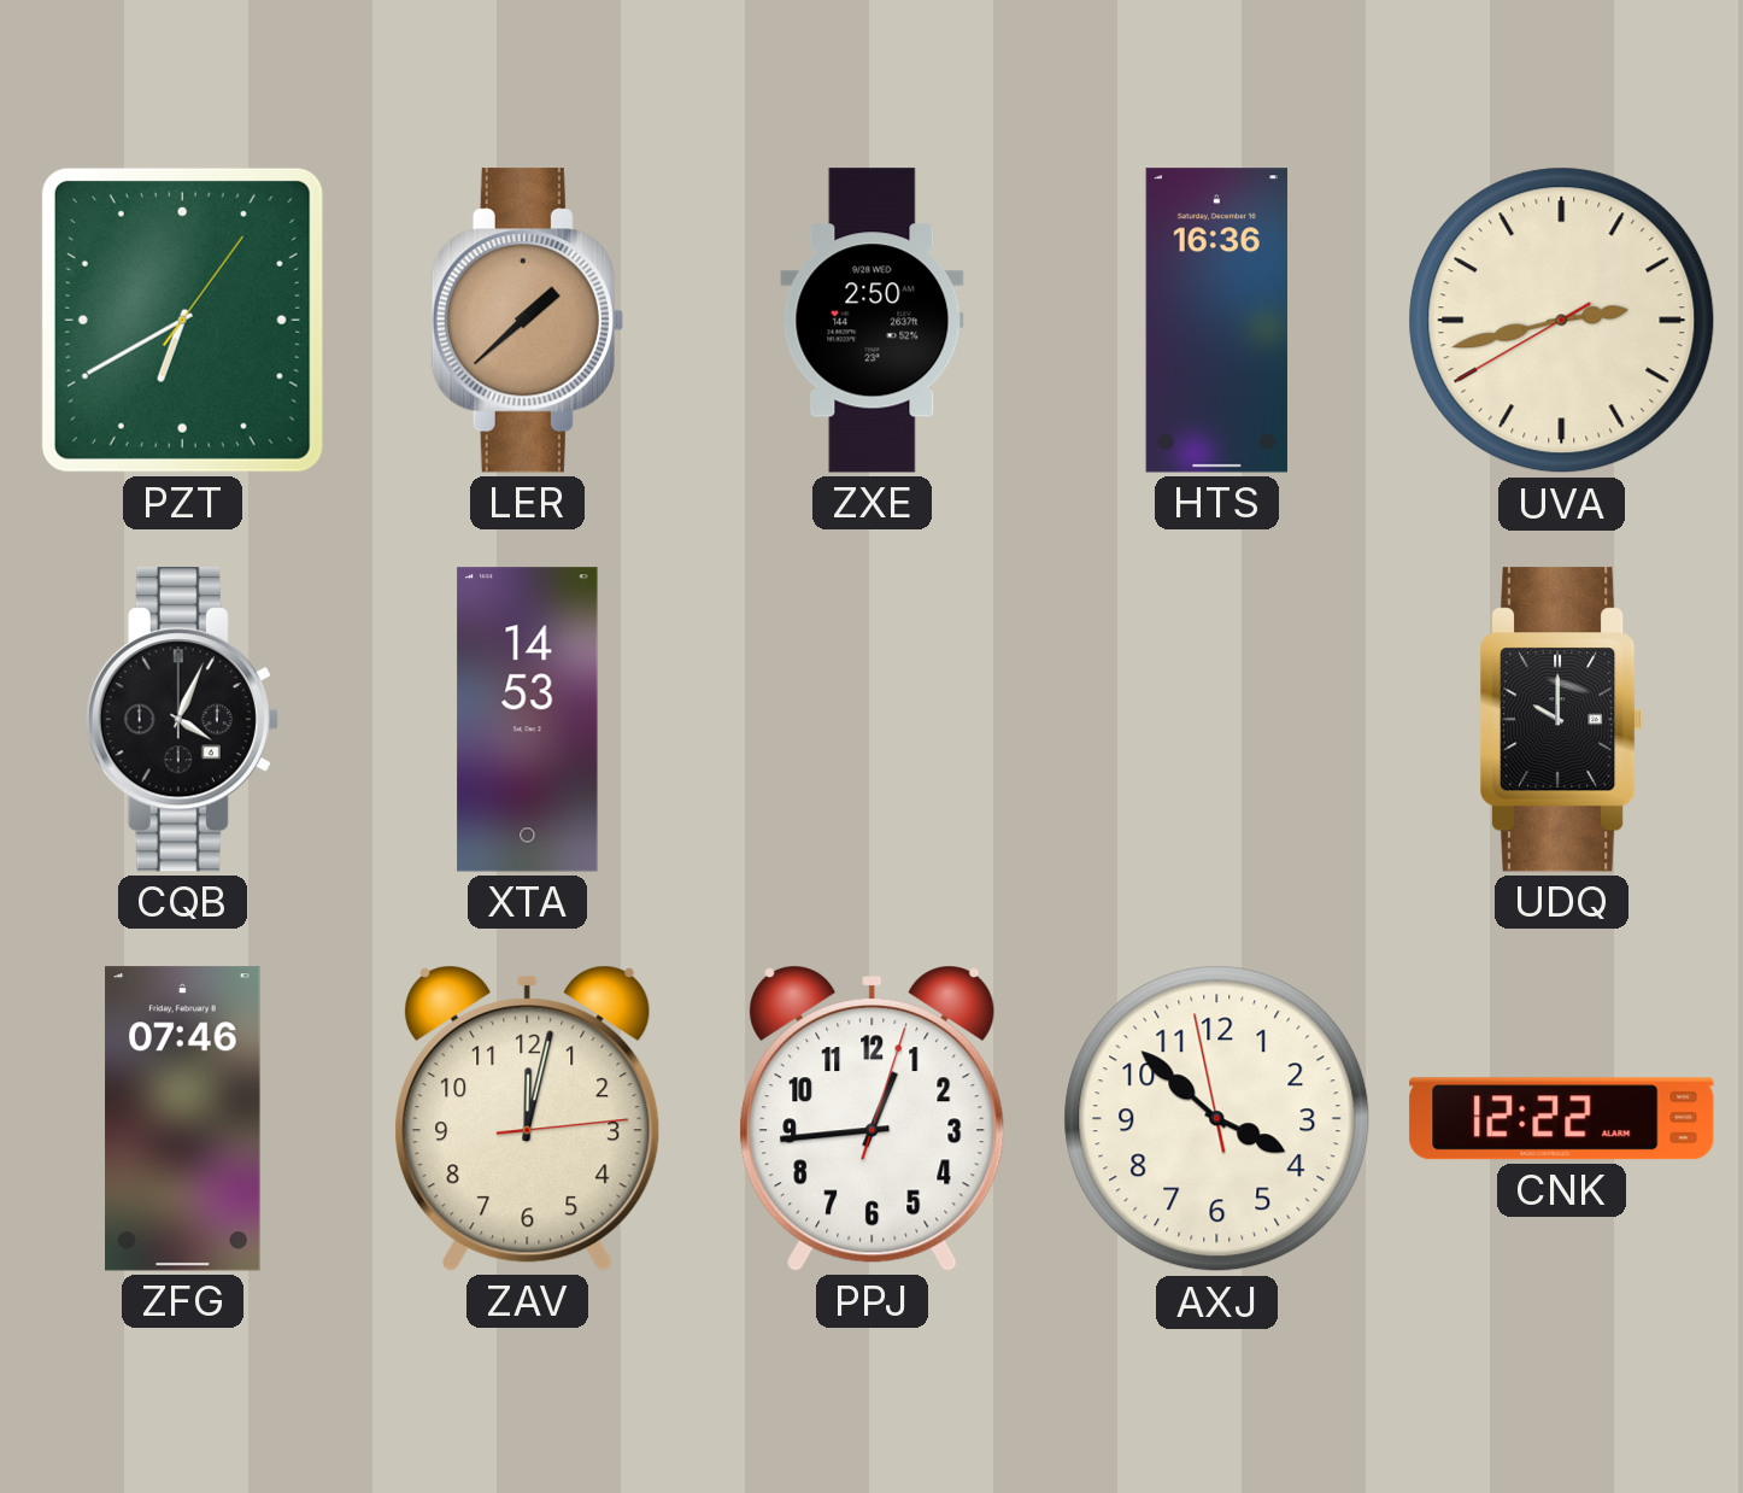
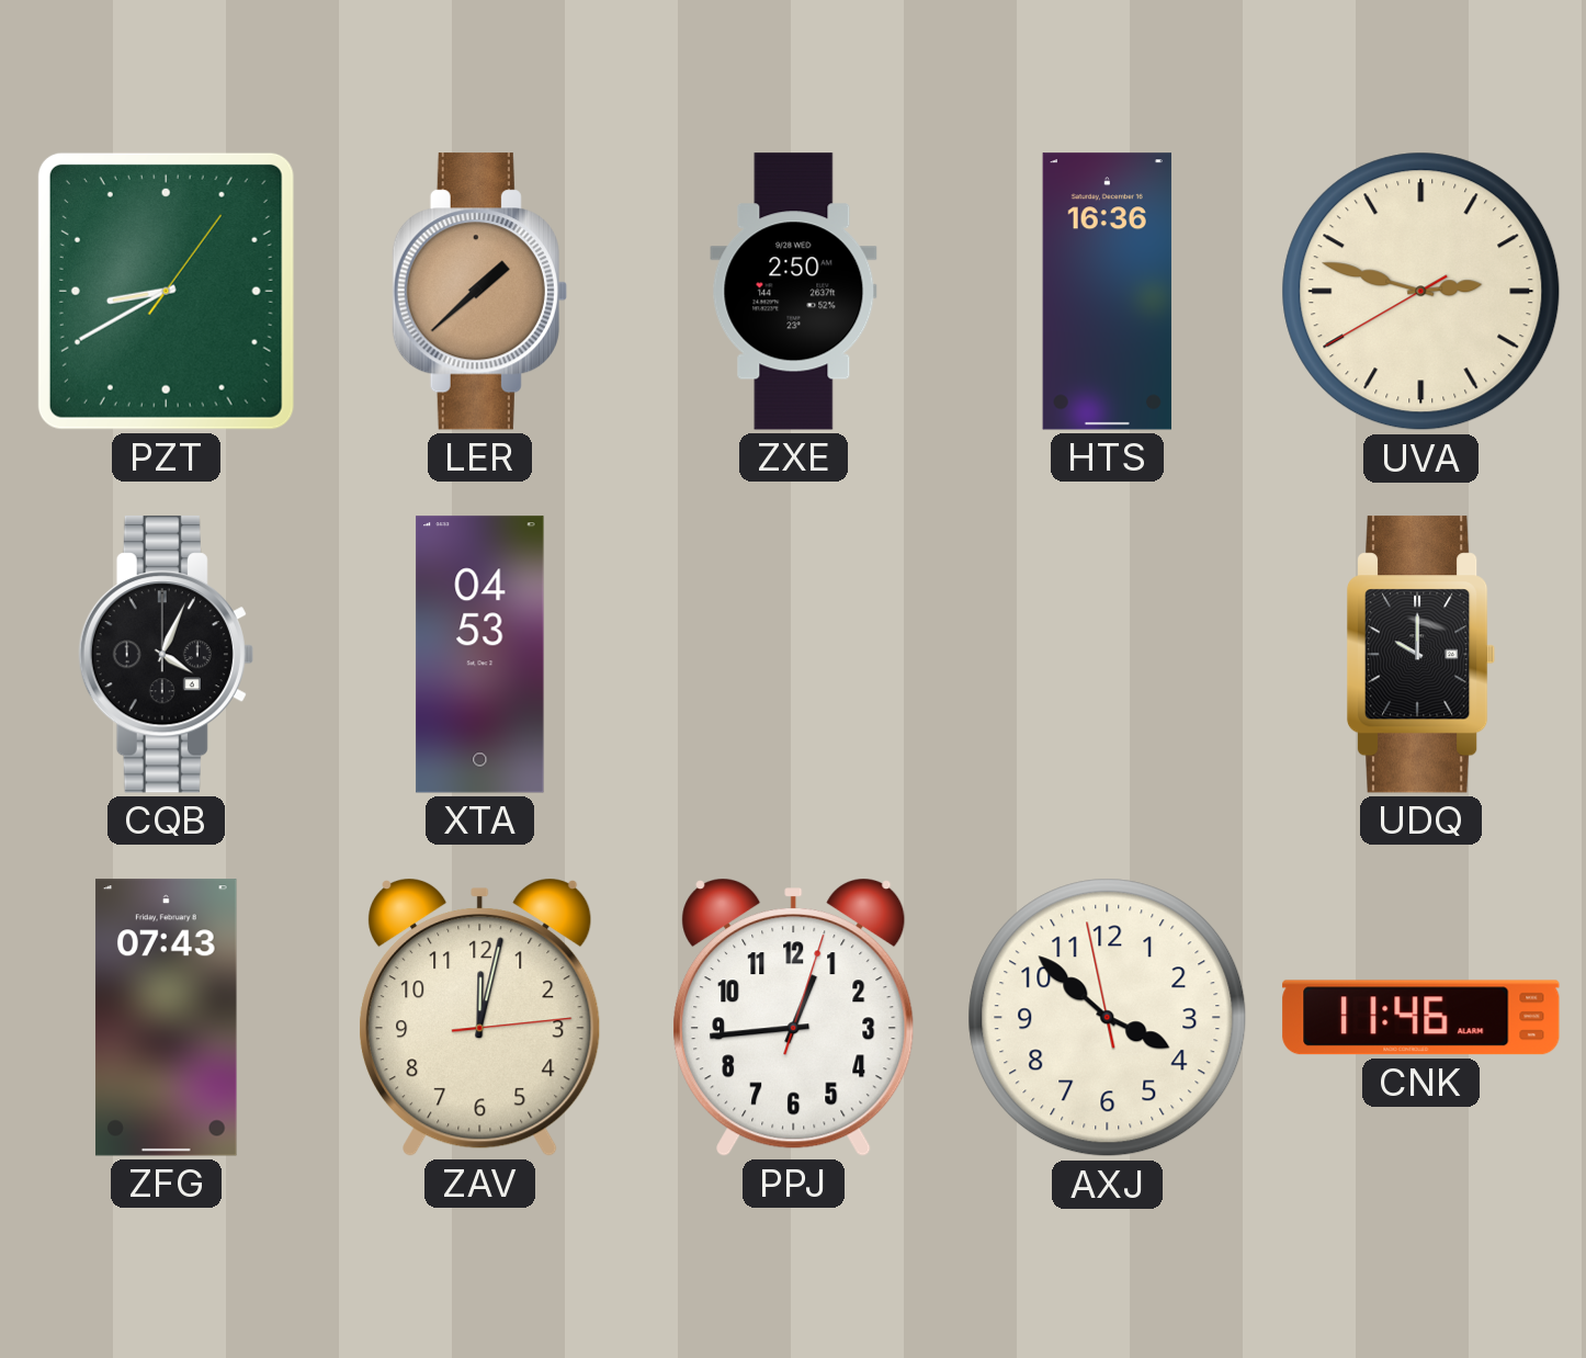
PZT: 6:40 -> 8:40 (166, 291)
UVA: 2:42 -> 2:47 (1421, 292)
XTA: 14:53 -> 04:53 (480, 655)
ZFG: 07:46 -> 07:43 (167, 1018)
CNK: 12:22 -> 11:46 (1421, 1018)
